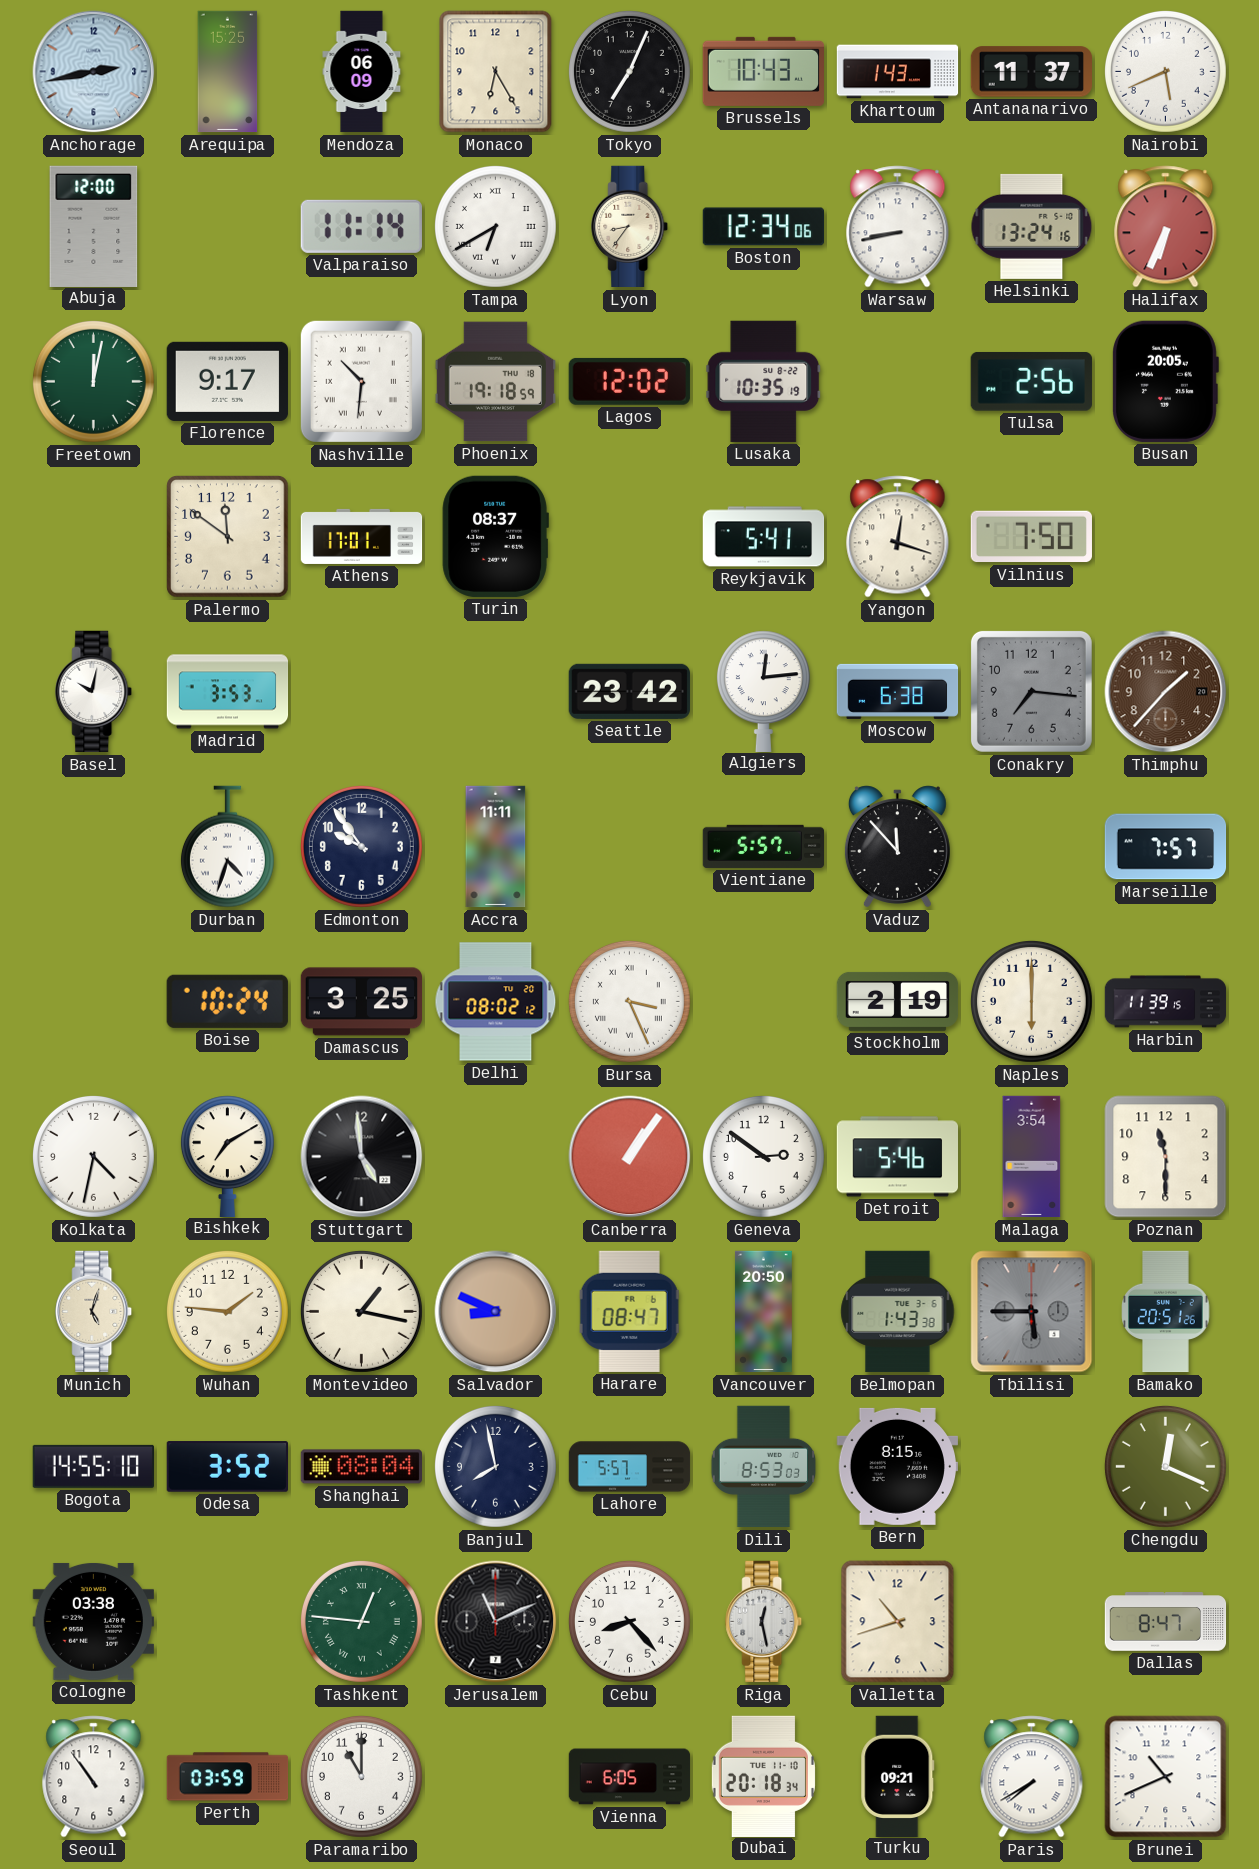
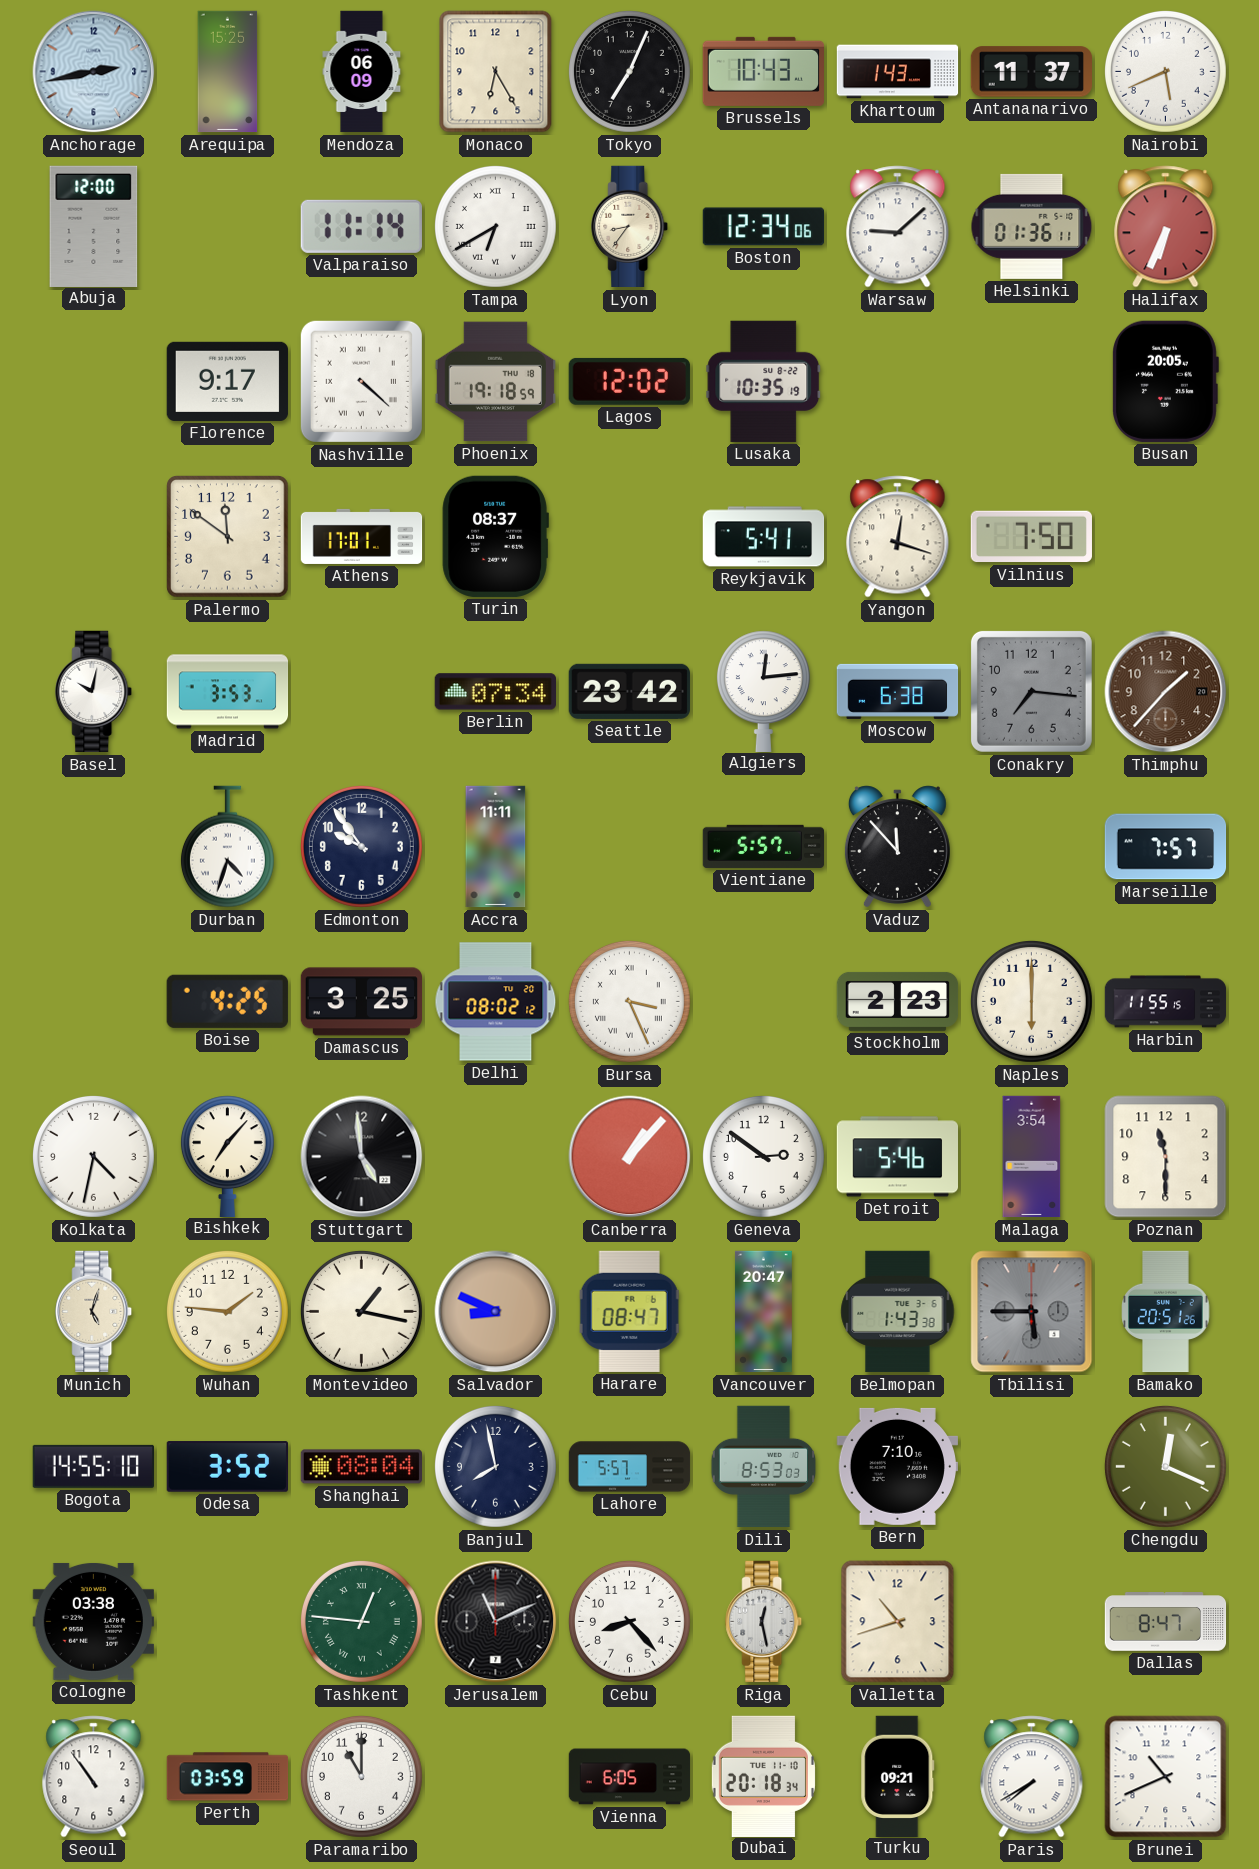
Warsaw: 8:43 -> 9:08 (898, 227)
Helsinki: 13:24 -> 01:36 (1032, 226)
Freetown: 12:02 -> none (93, 381)
Nashville: 10:31 -> 4:22 (361, 381)
Tulsa: 2:56 -> none (1031, 382)
Berlin: none -> 07:34 (495, 692)
Boise: 10:24 -> 4:25 (227, 1001)
Stockholm: 2:19 -> 2:23 (898, 1001)
Harbin: 11:39 -> 11:55 (1166, 1002)
Bishkek: 7:10 -> 7:07 (227, 1156)
Canberra: 1:06 -> 1:07 (630, 1157)
Vancouver: 20:50 -> 20:47 (764, 1312)
Bern: 8:15 -> 7:10 (897, 1466)
